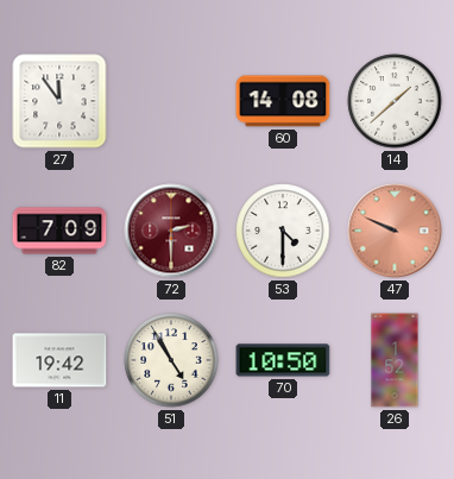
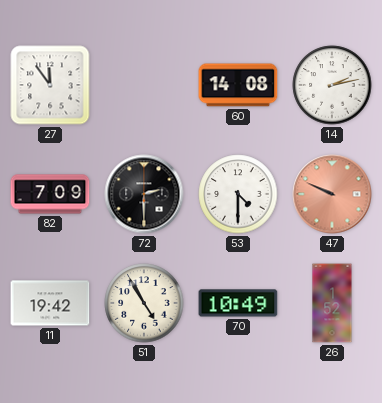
14: 1:38 -> 2:13 (332, 85)
72 dial: burgundy -> black (144, 194)
70: 10:50 -> 10:49 (238, 303)
